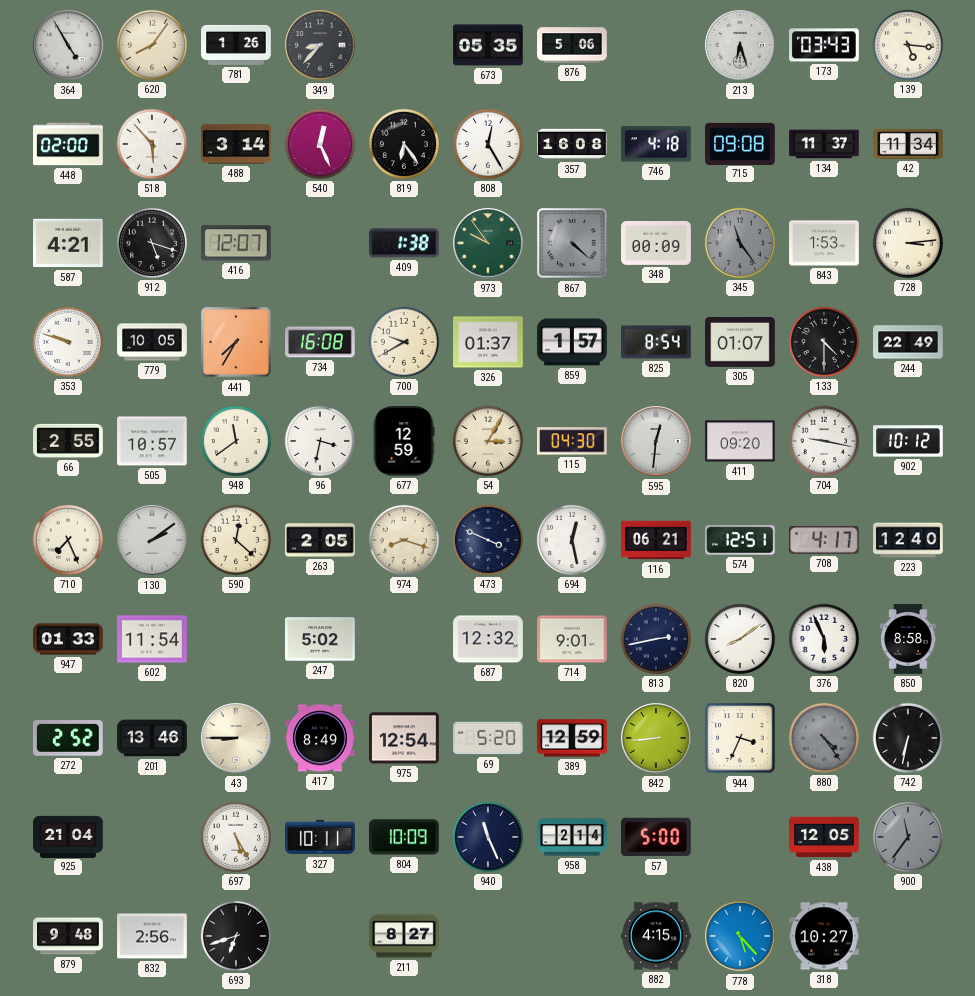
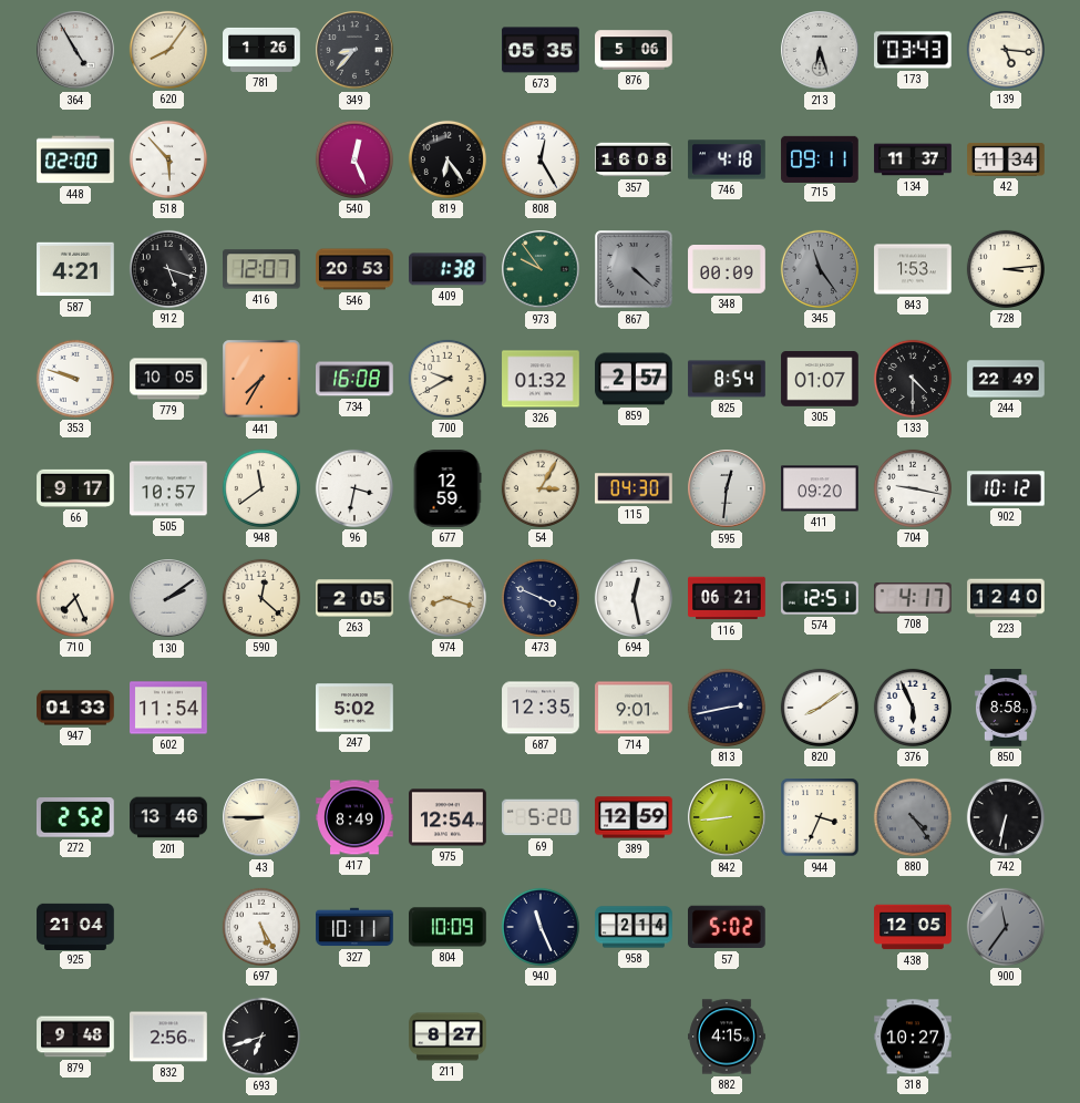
488: 3:14 -> none (236, 144)
715: 09:08 -> 09:11 (820, 158)
546: none -> 20:53 (354, 269)
326: 01:37 -> 01:32 (541, 379)
859: 1:57 -> 2:57 (634, 379)
66: 2:55 -> 9:17 (75, 488)
687: 12:32 -> 12:35 (541, 708)
57: 5:00 -> 5:02 (728, 927)
778: 5:23 -> none (740, 936)
